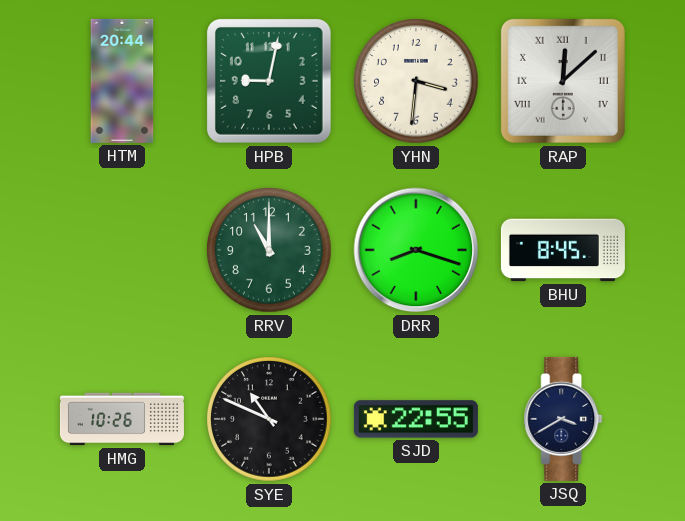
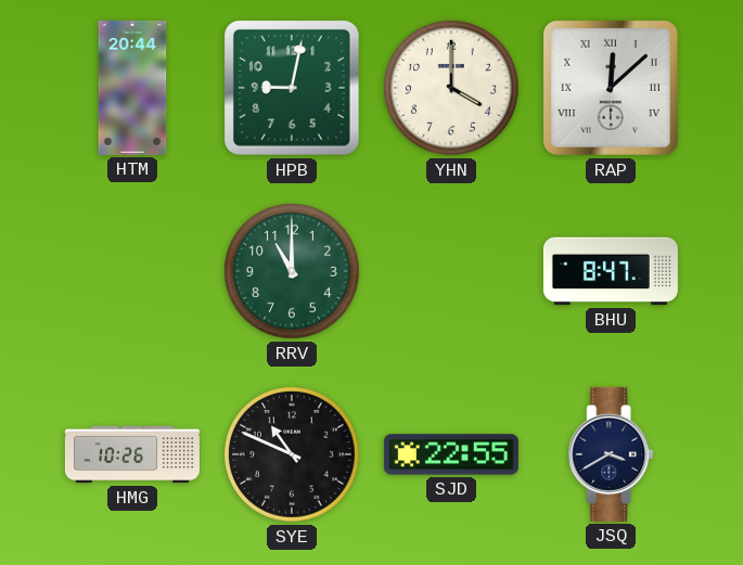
YHN: 3:31 -> 4:00 (451, 88)
DRR: 8:18 -> none (416, 250)
BHU: 8:45 -> 8:47 (611, 271)
